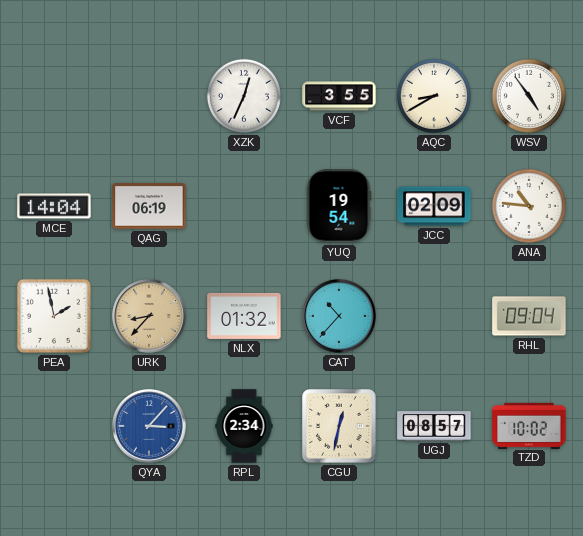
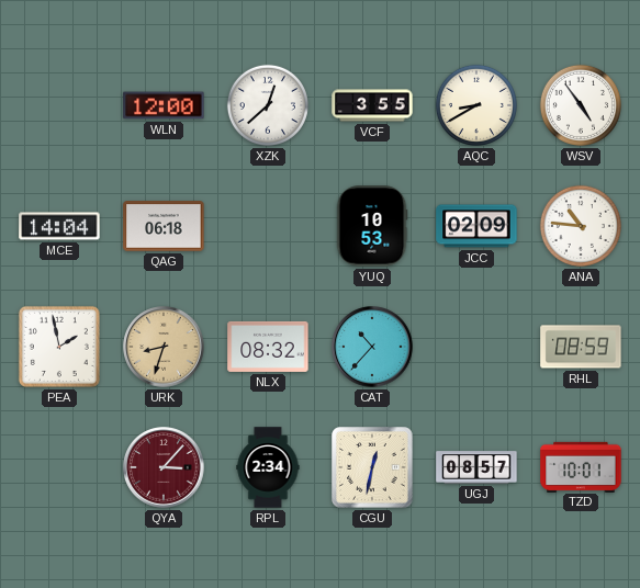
WLN: none -> 12:00 (164, 105)
XZK: 12:34 -> 12:38 (268, 105)
QAG: 06:19 -> 06:18 (164, 226)
YUQ: 19:54 -> 10:53 (372, 226)
URK: 8:37 -> 8:33 (164, 347)
NLX: 01:32 -> 08:32 (268, 347)
RHL: 09:04 -> 08:59 (581, 347)
QYA dial: blue -> burgundy (164, 467)
TZD: 10:02 -> 10:01 (581, 466)
